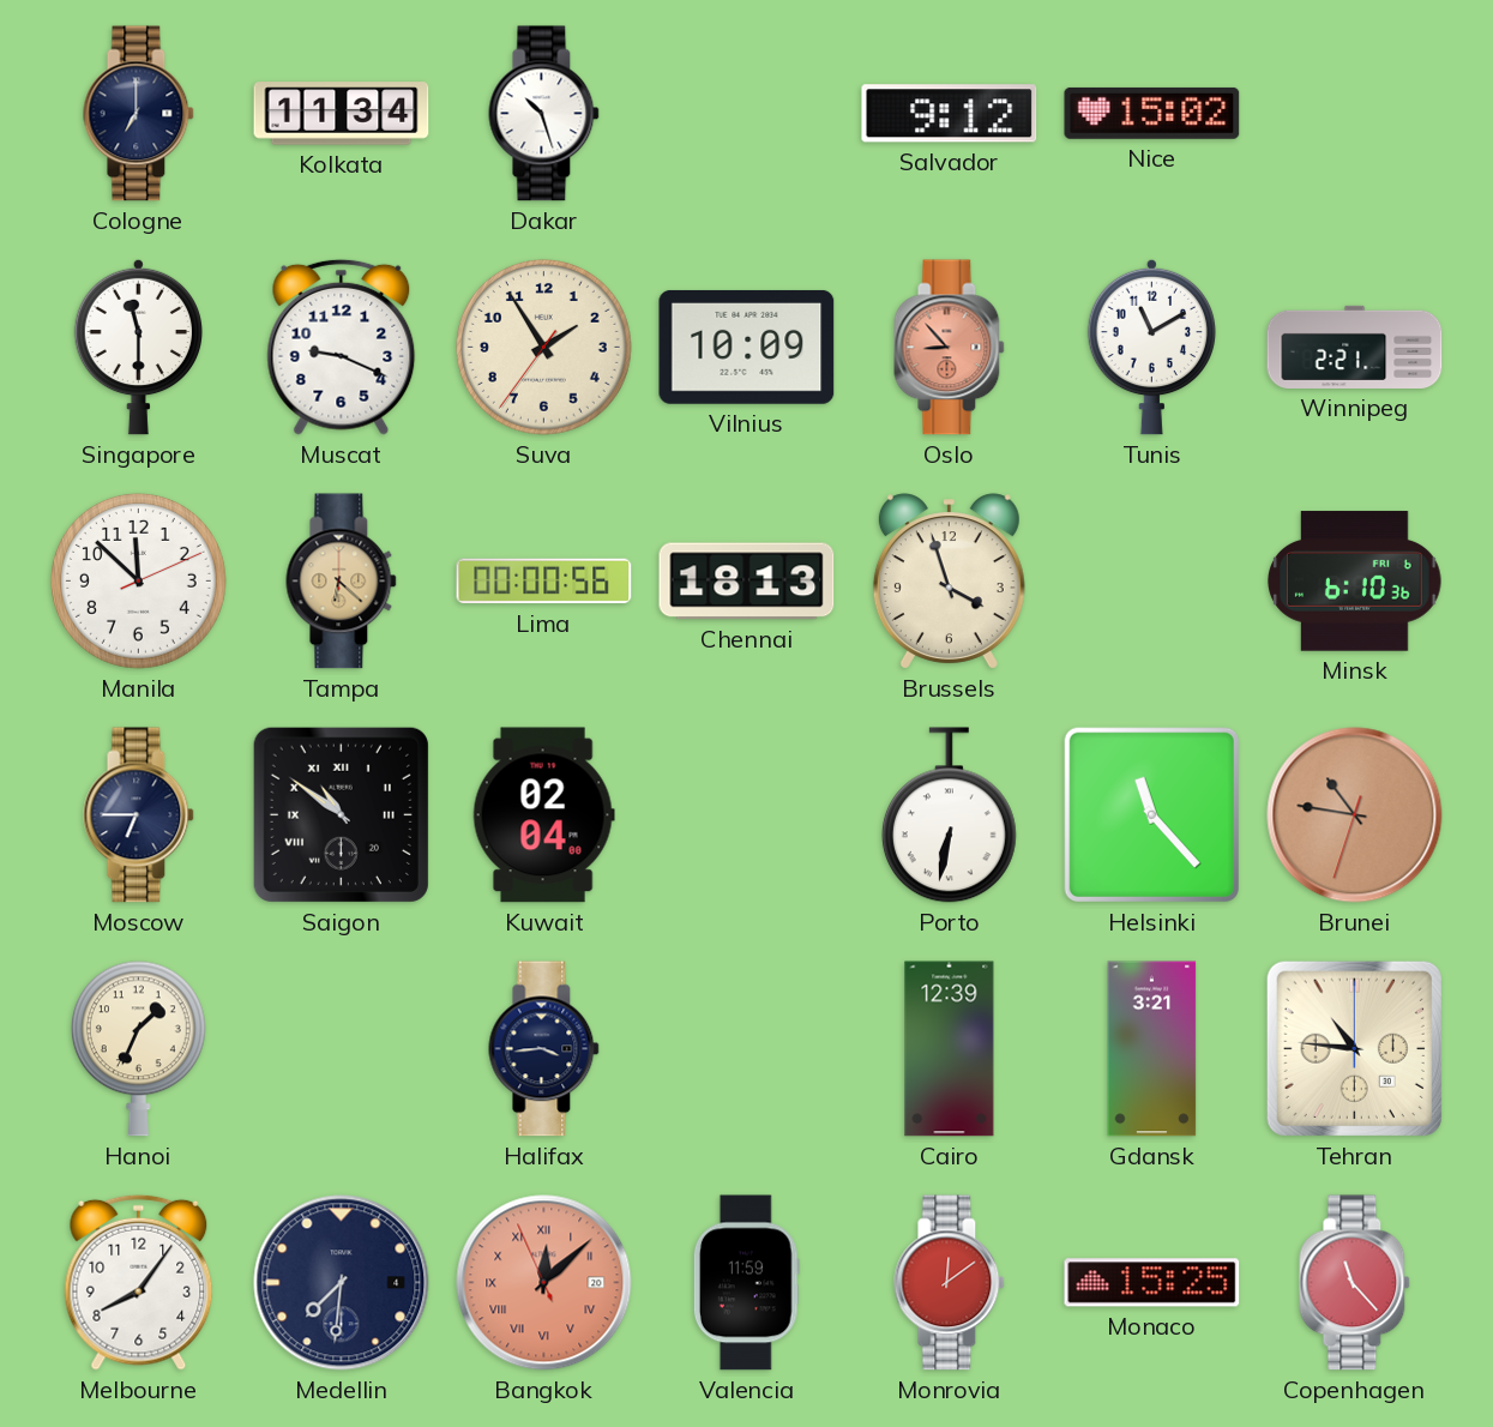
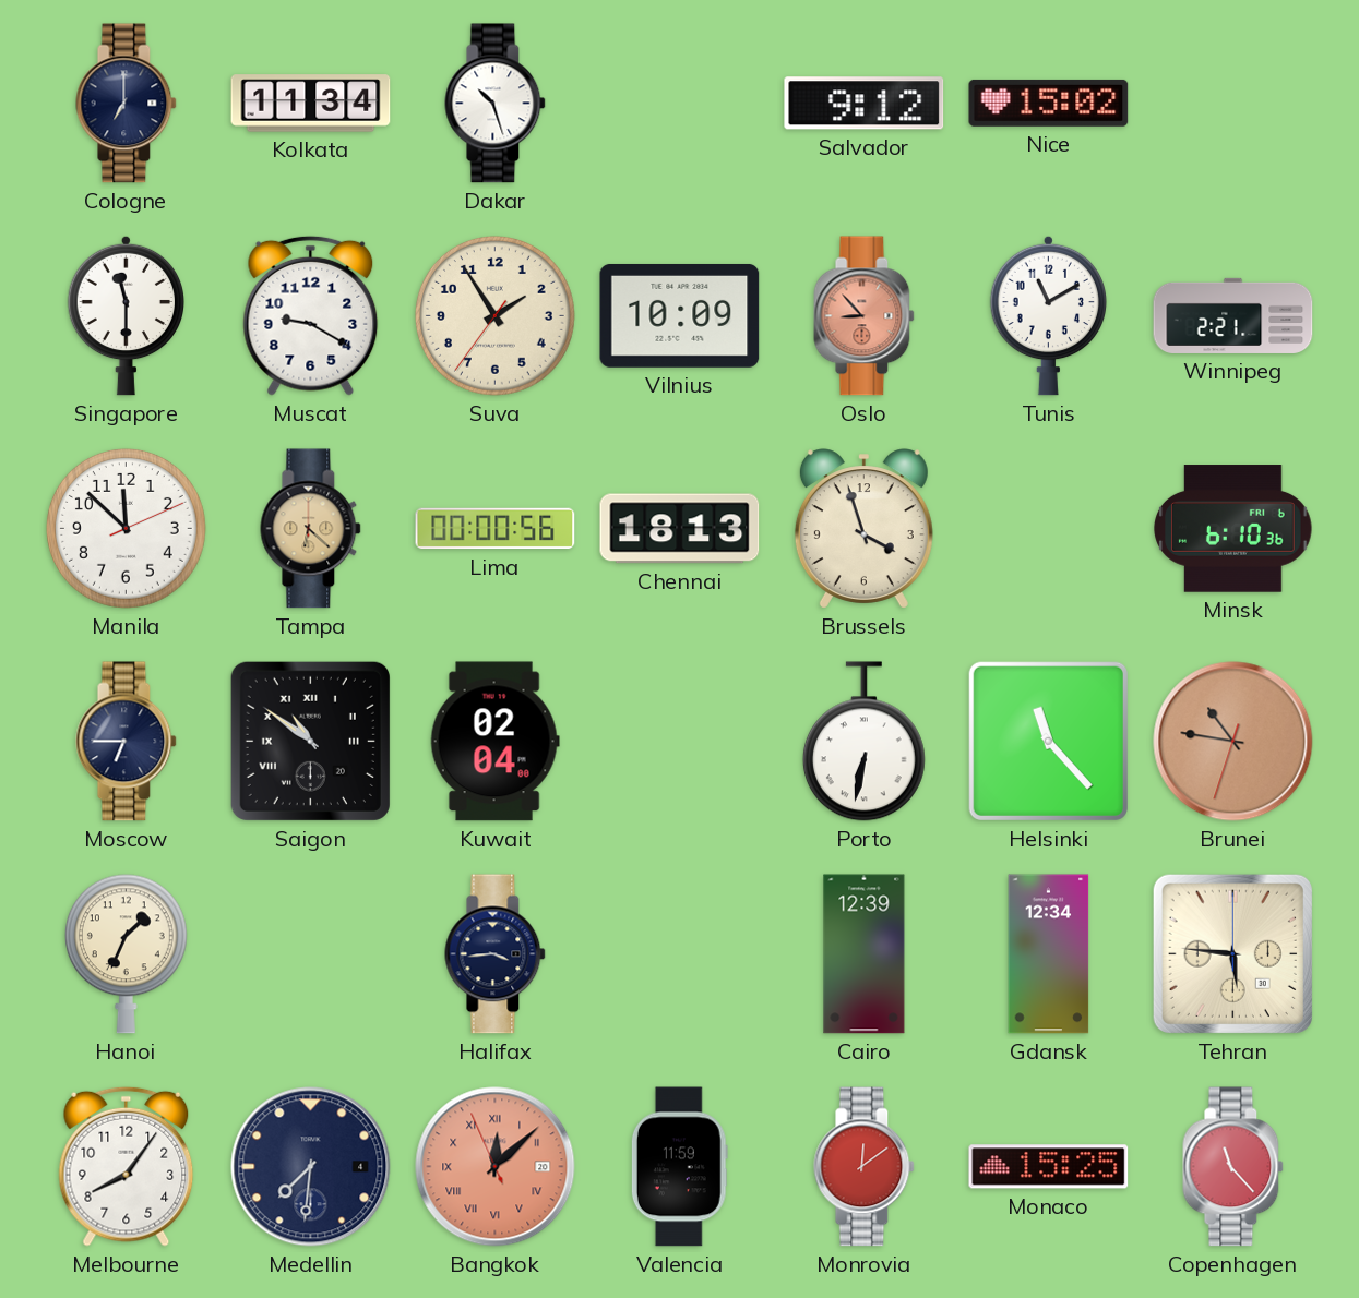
Muscat: 9:19 -> 9:20 (311, 315)
Gdansk: 3:21 -> 12:34 (1049, 954)
Tehran: 10:46 -> 5:46 (1232, 953)
